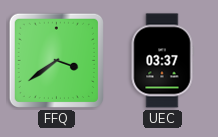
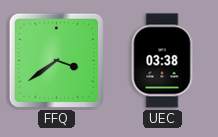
UEC: 03:37 -> 03:38 (162, 61)
